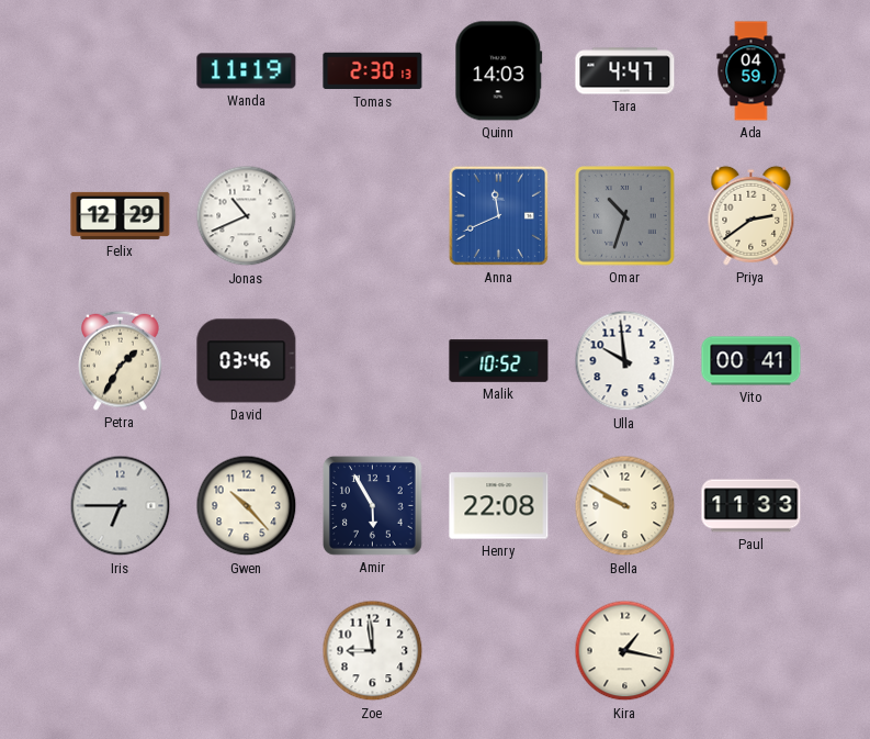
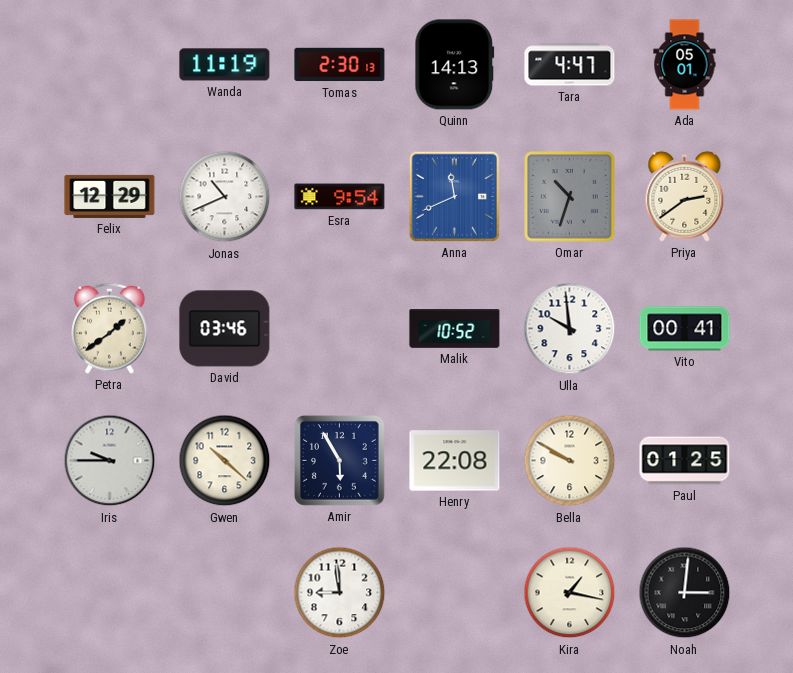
Quinn: 14:03 -> 14:13 (455, 65)
Ada: 04:59 -> 05:01 (685, 65)
Esra: none -> 9:54 (340, 197)
Petra: 1:35 -> 1:39 (110, 328)
Iris: 6:45 -> 9:45 (110, 461)
Gwen: 10:23 -> 10:22 (225, 461)
Paul: 11:33 -> 01:25 (685, 461)
Noah: none -> 3:01 (685, 593)
